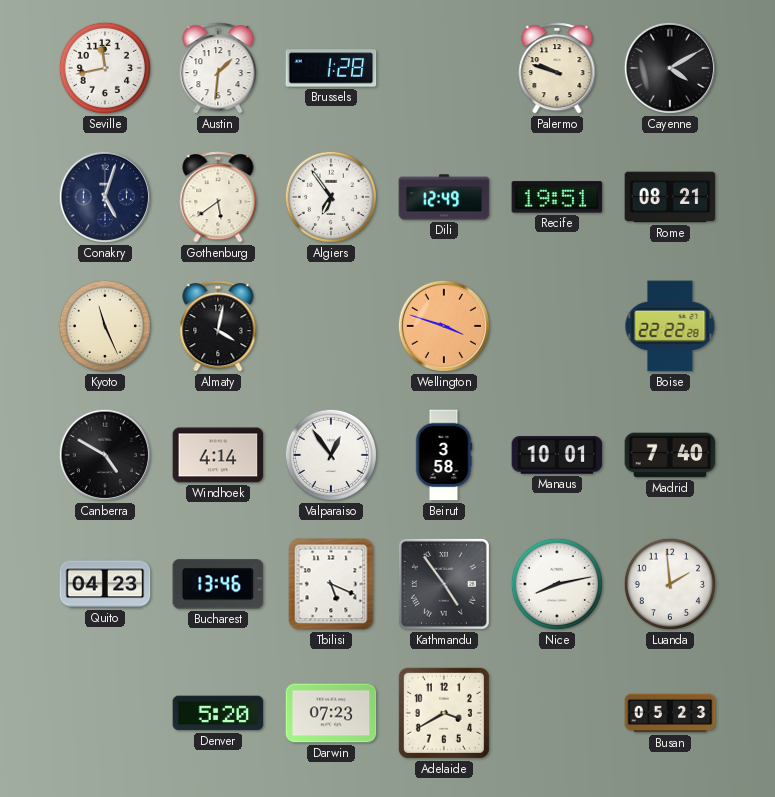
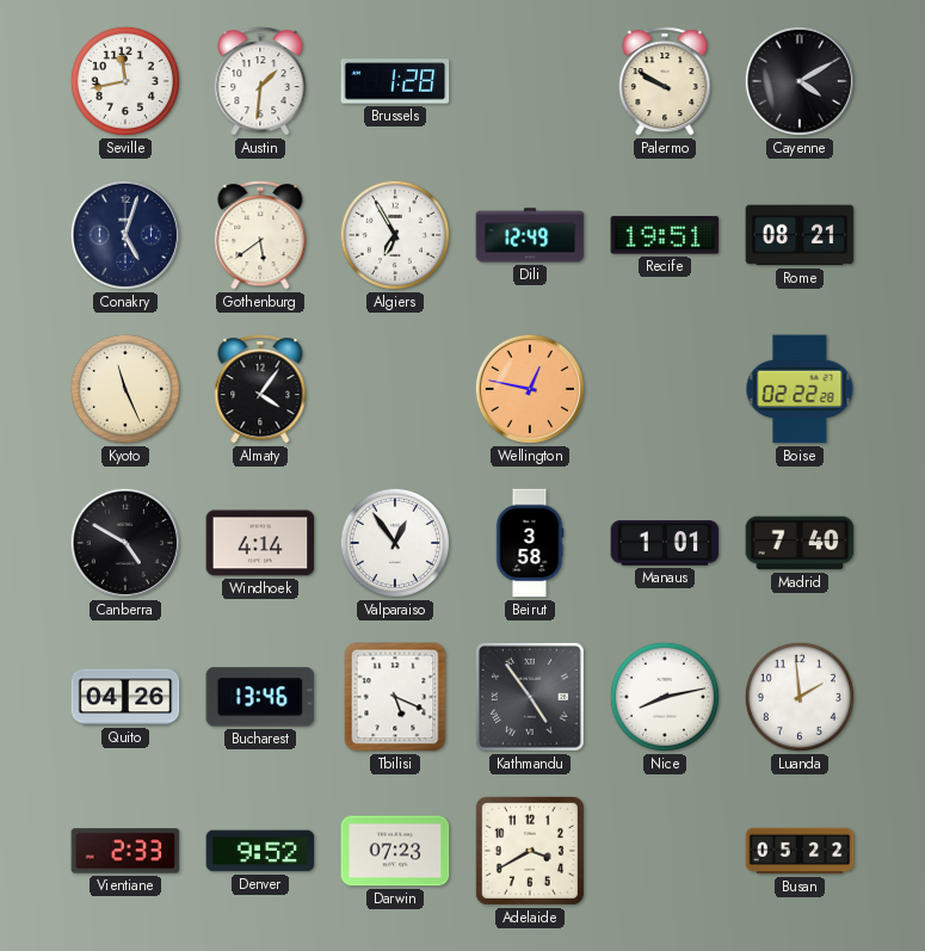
Palermo: 9:48 -> 9:50 (665, 81)
Algiers: 6:54 -> 6:55 (395, 235)
Almaty: 4:02 -> 4:06 (260, 389)
Wellington: 3:48 -> 12:47 (530, 389)
Boise: 22:22 -> 02:22 (800, 389)
Manaus: 10:01 -> 1:01 (665, 543)
Quito: 04:23 -> 04:26 (125, 697)
Vientiane: none -> 2:33 (125, 851)
Denver: 5:20 -> 9:52 (260, 851)
Busan: 05:23 -> 05:22 (800, 851)
